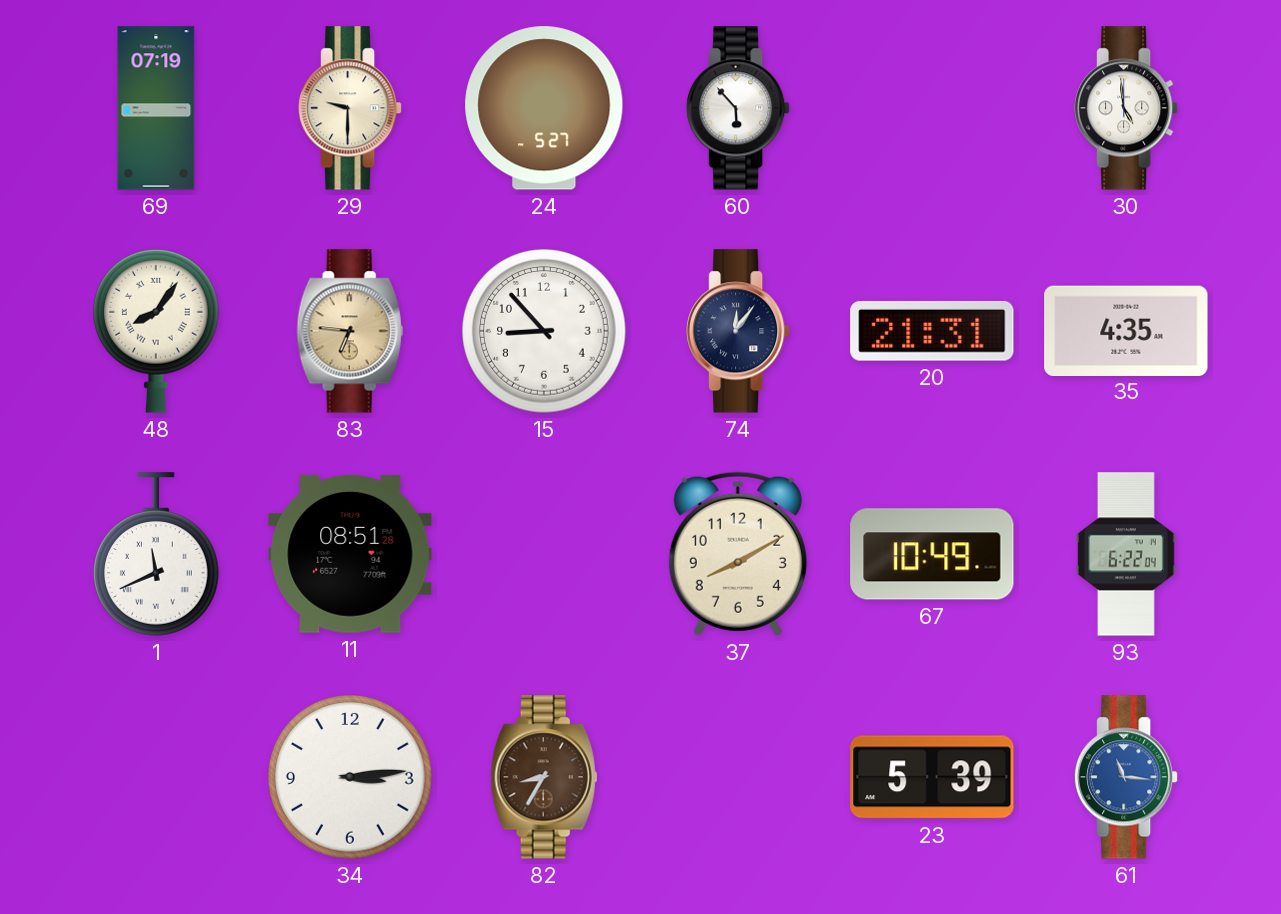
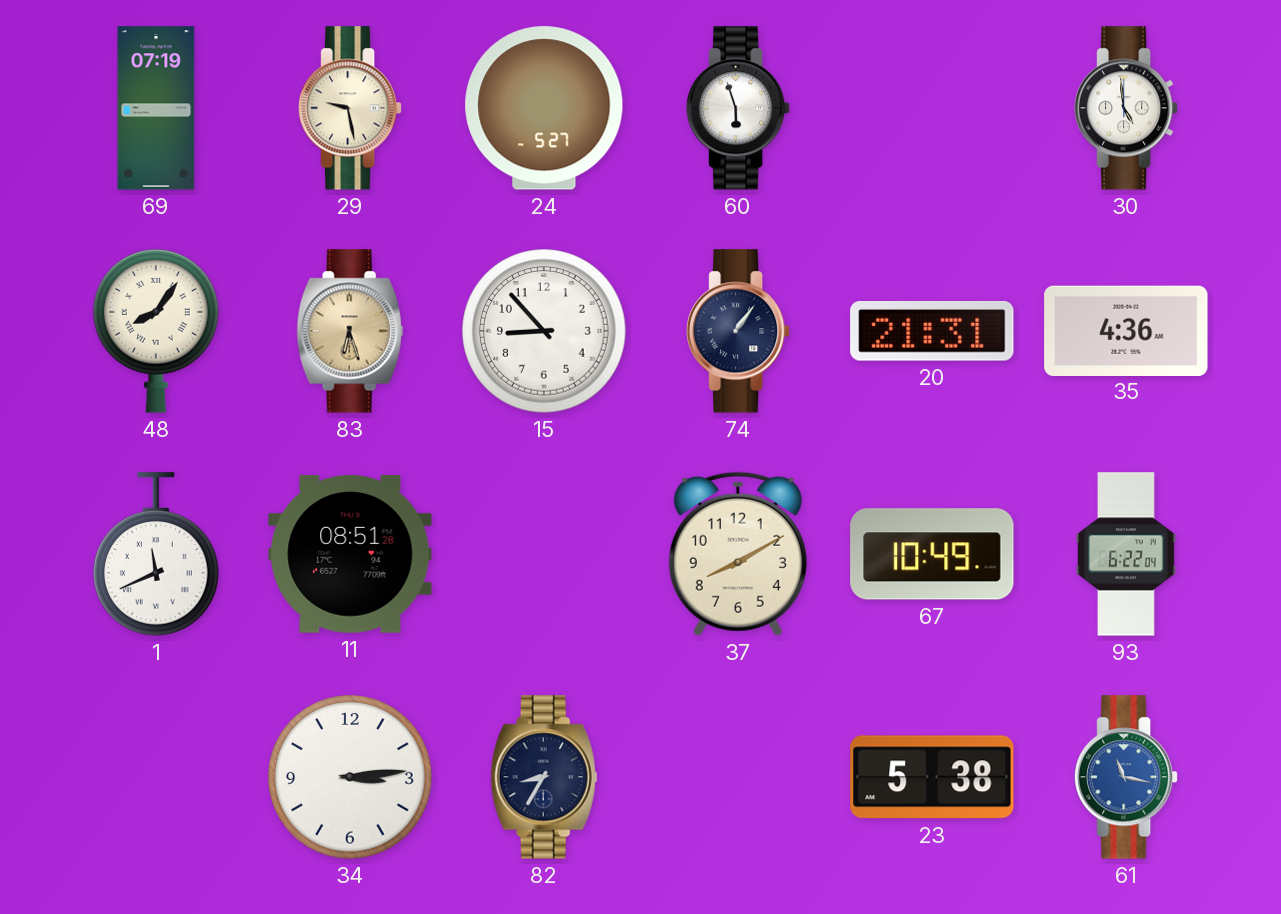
29: 9:30 -> 9:28 (351, 108)
60: 5:53 -> 5:57 (739, 108)
83: 6:46 -> 6:27 (350, 331)
74: 12:06 -> 1:06 (739, 331)
35: 4:35 -> 4:36 (1126, 330)
82 dial: brown -> navy (544, 777)
23: 5:39 -> 5:38 (932, 777)
61: 11:16 -> 11:17 (1127, 777)
